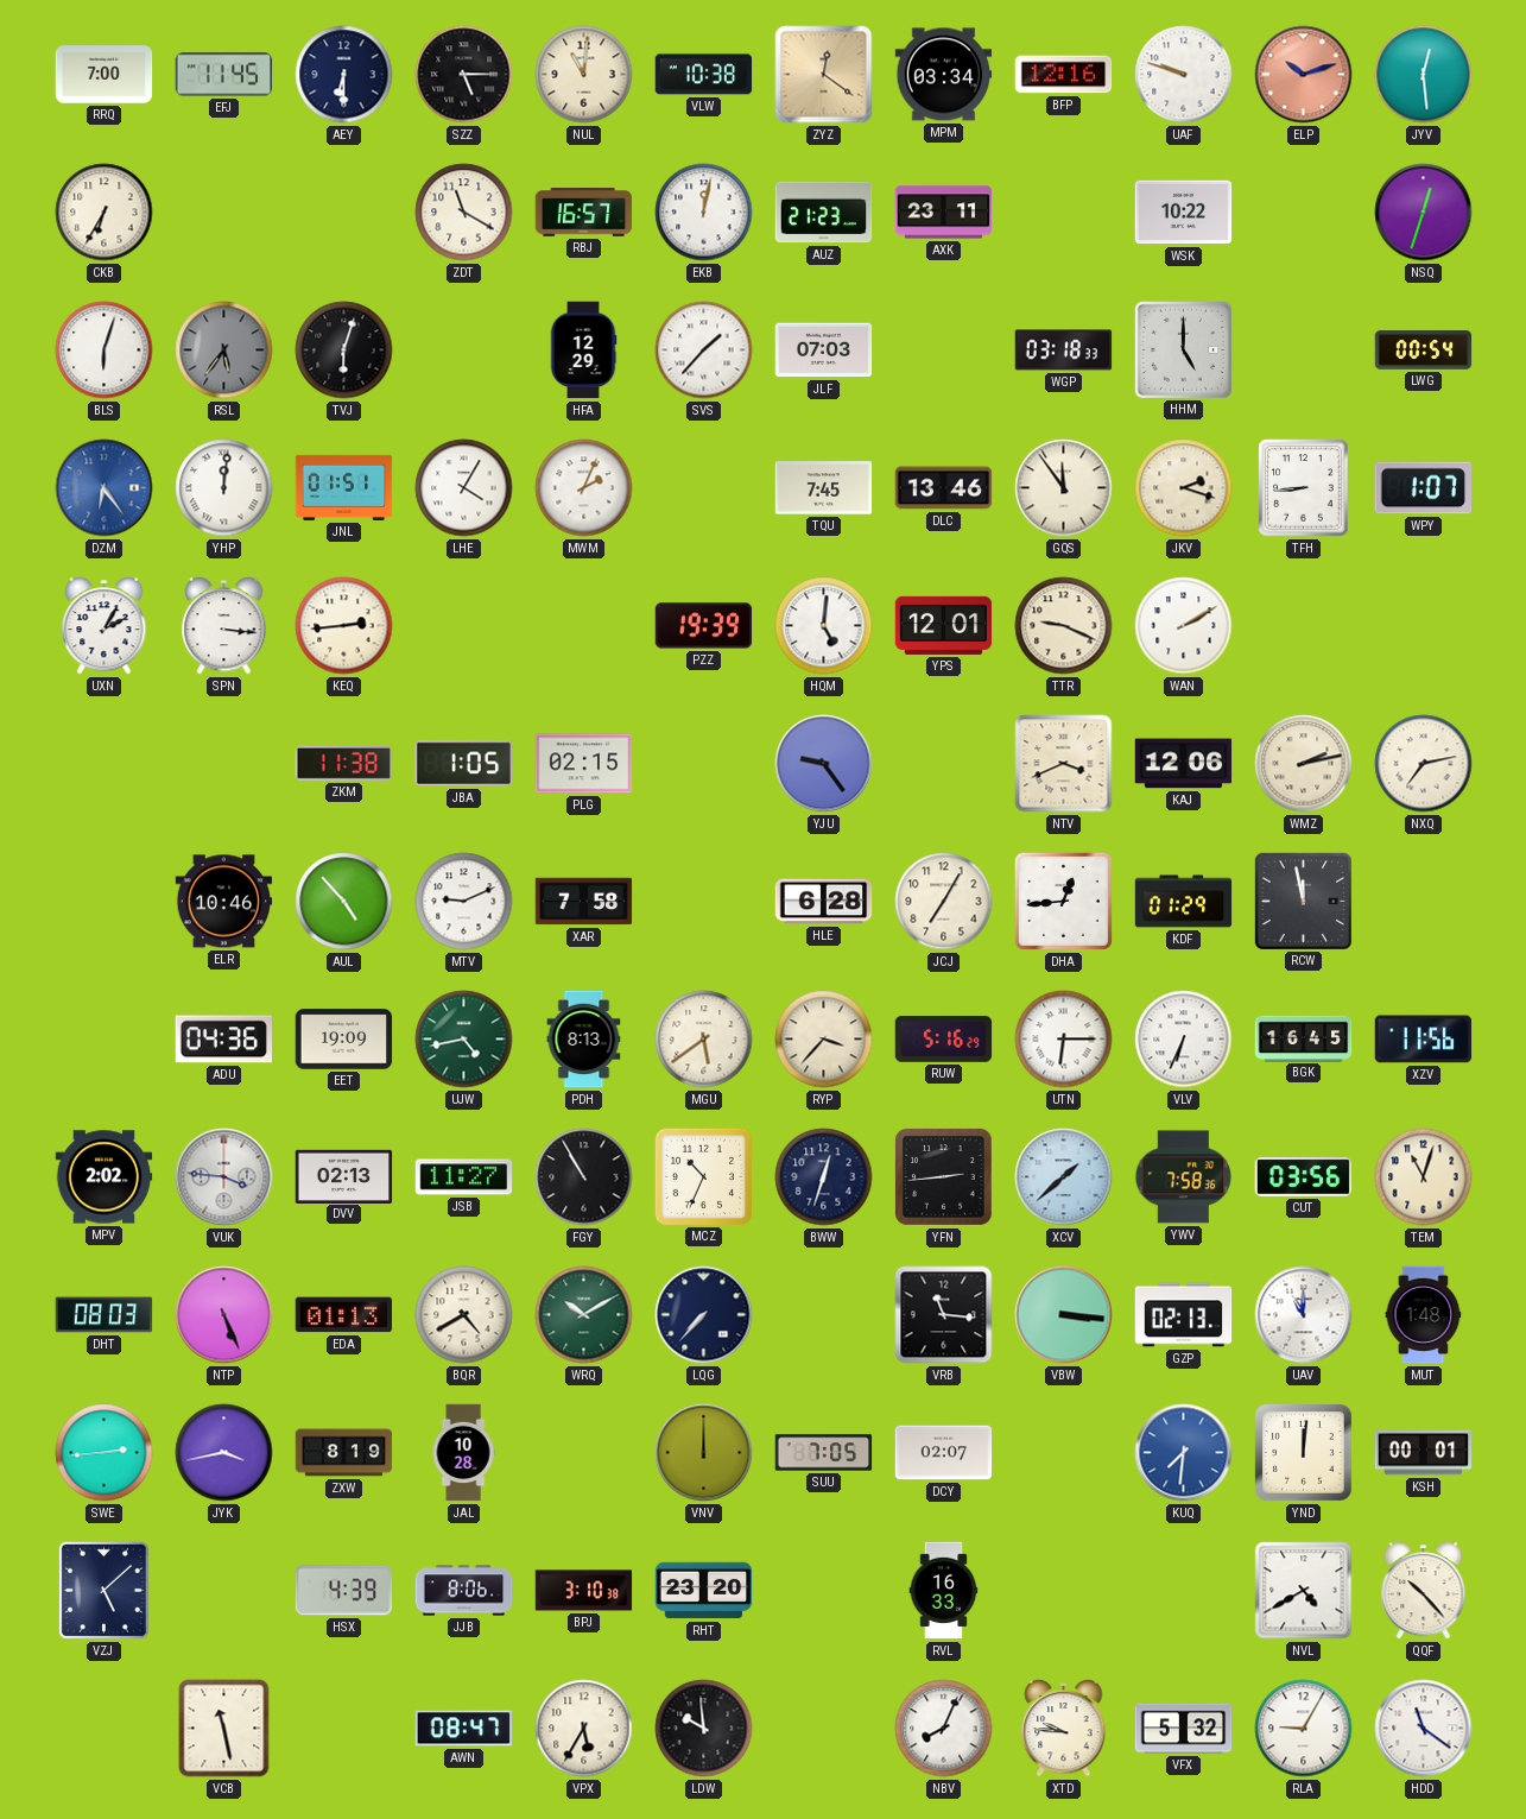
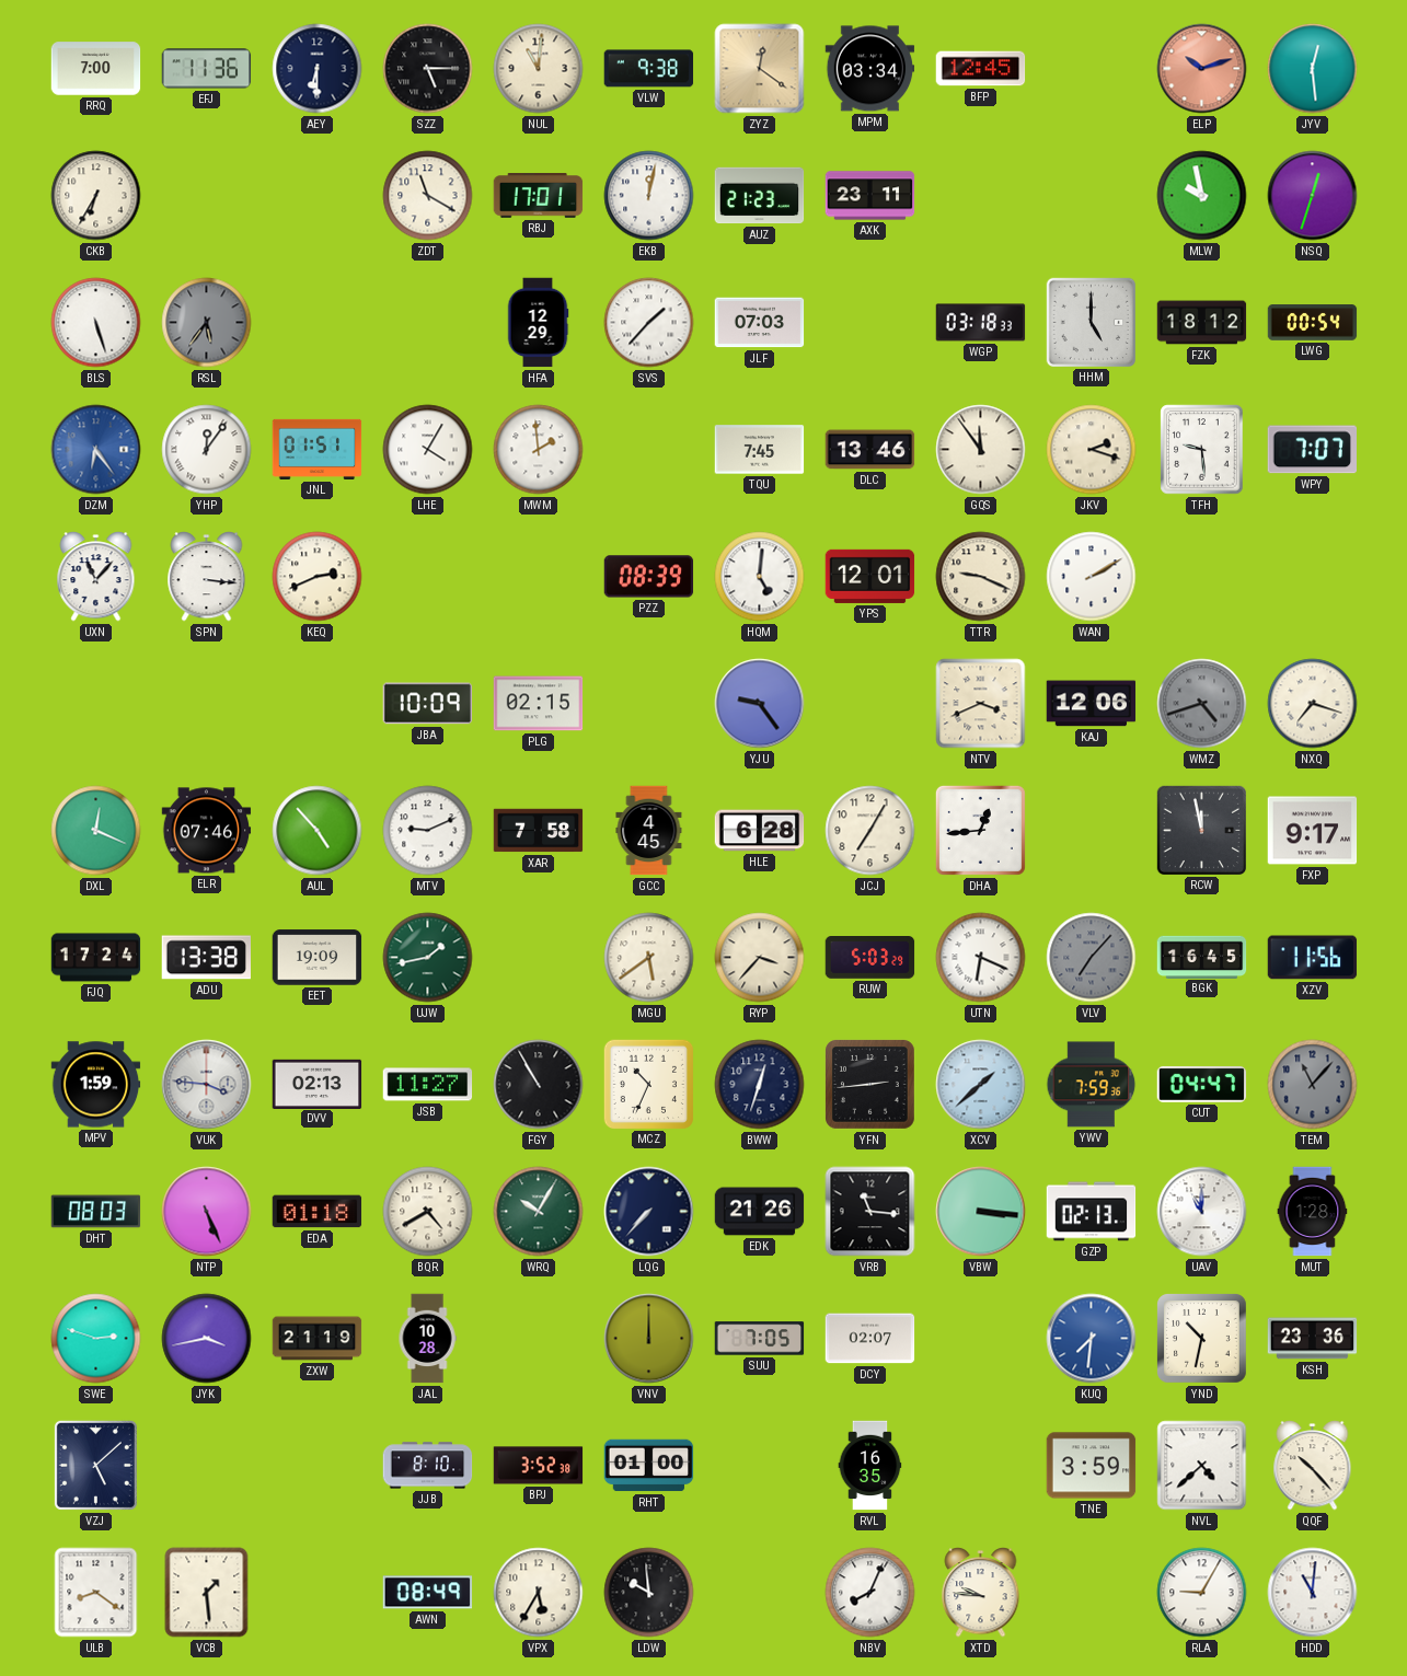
EFJ: 11:45 -> 11:36 (207, 69)
VLW: 10:38 -> 9:38 (649, 69)
BFP: 12:16 -> 12:45 (981, 69)
UAF: 9:48 -> none (1184, 75)
RBJ: 16:57 -> 17:01 (539, 196)
WSK: 10:22 -> none (1184, 213)
MLW: none -> 9:58 (1202, 196)
BLS: 6:03 -> 5:27 (96, 323)
TVJ: 6:03 -> none (344, 350)
FZK: none -> 18:12 (1202, 323)
YHP: 12:01 -> 12:06 (207, 450)
MWM: 2:04 -> 1:59 (539, 450)
TFH: 8:44 -> 9:29 (1202, 450)
WPY: 1:07 -> 7:07 (1312, 450)
UXN: 2:05 -> 11:07 (96, 577)
KEQ: 2:44 -> 2:41 (318, 577)
PZZ: 19:39 -> 08:39 (649, 577)
ZKM: 11:38 -> none (344, 763)
JBA: 1:05 -> 10:09 (427, 704)
WMZ: 2:13 -> 4:42 (1202, 704)
WMZ dial: cream -> grey (1202, 704)
NXQ: 7:13 -> 7:18 (1313, 704)
DXL: none -> 12:19 (96, 831)
ELR: 10:46 -> 07:46 (207, 831)
GCC: none -> 4:45 (649, 831)
KDF: 01:29 -> none (1184, 902)
FXP: none -> 9:17 (1313, 831)
FJQ: none -> 17:24 (96, 958)
ADU: 04:36 -> 13:38 (206, 958)
UJW: 4:43 -> 1:43 (428, 958)
PDH: 8:13 -> none (584, 1040)
RUW: 5:16 -> 5:03 (870, 958)
UTN: 6:15 -> 6:19 (981, 958)
VLV: 6:34 -> 7:07 (1092, 958)
VLV dial: white -> grey (1092, 958)
MPV: 2:02 -> 1:59 (96, 1085)
YWV: 7:58 -> 7:59 (1092, 1085)
CUT: 03:56 -> 04:47 (1202, 1084)
TEM: 11:03 -> 11:07 (1313, 1085)
TEM dial: cream -> grey (1313, 1085)
EDA: 01:13 -> 01:18 (318, 1212)
WRQ: 10:10 -> 10:05 (539, 1212)
EDK: none -> 21:26 (760, 1212)
MUT: 1:48 -> 1:28 (1313, 1212)
SWE: 2:44 -> 2:48 (96, 1339)
ZXW: 8:19 -> 21:19 (318, 1339)
YND: 12:01 -> 10:32 (1202, 1339)
KSH: 00:01 -> 23:36 (1313, 1339)
HSX: 4:39 -> none (344, 1591)
JJB: 8:06 -> 8:10 (428, 1466)
BPJ: 3:10 -> 3:52 (539, 1466)
RHT: 23:20 -> 01:00 (649, 1466)
RVL: 16:33 -> 16:35 (870, 1466)
TNE: none -> 3:59 (1092, 1466)
NVL: 4:40 -> 4:38 (1202, 1466)
ULB: none -> 8:21 (96, 1593)
VCB: 11:28 -> 1:29 (207, 1593)
AWN: 08:47 -> 08:49 (428, 1593)
VFX: 5:32 -> none (1184, 1729)
HDD: 11:21 -> 11:01 (1313, 1593)
